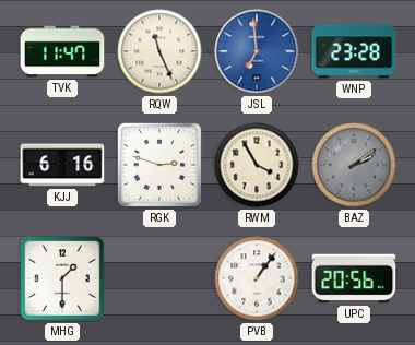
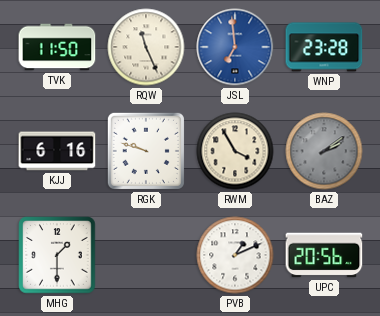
TVK: 11:47 -> 11:50 (57, 47)
RGK: 2:48 -> 9:48 (146, 151)
PVB: 1:06 -> 1:11 (235, 255)
